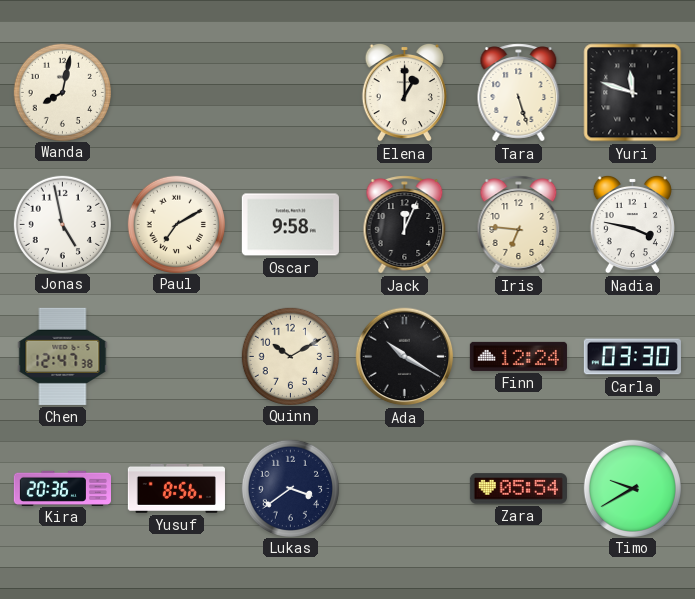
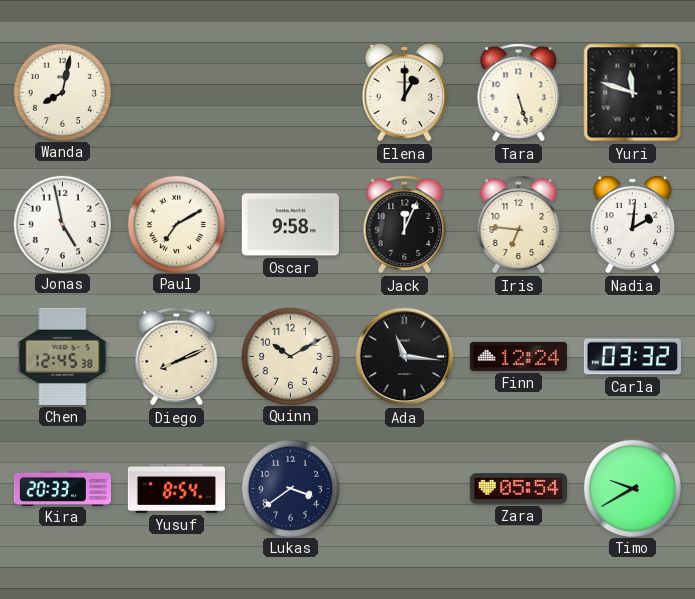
Nadia: 3:47 -> 2:01 (632, 224)
Chen: 12:47 -> 12:45 (63, 356)
Diego: none -> 8:11 (177, 357)
Ada: 10:20 -> 11:16 (405, 357)
Carla: 03:30 -> 03:32 (632, 357)
Kira: 20:36 -> 20:33 (62, 488)
Yusuf: 8:56 -> 8:54 (176, 488)
